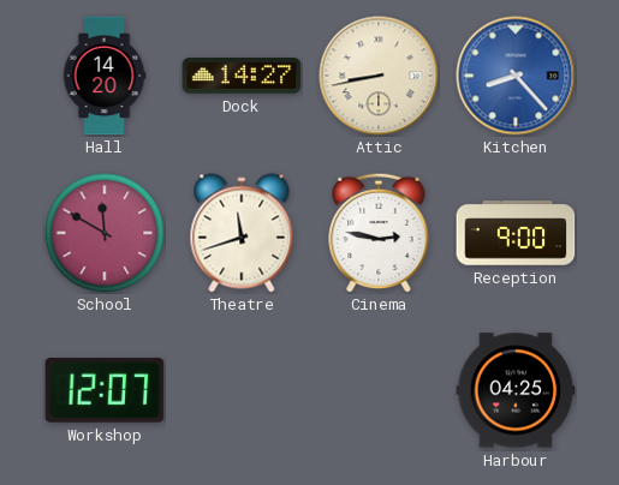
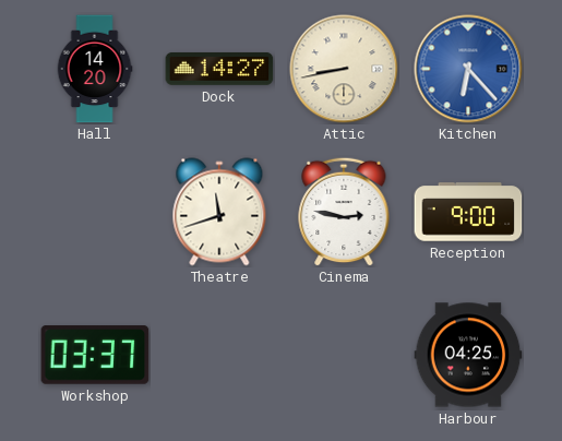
Kitchen: 8:23 -> 6:23 (468, 69)
School: 11:50 -> none (105, 233)
Workshop: 12:07 -> 03:37 (95, 355)
